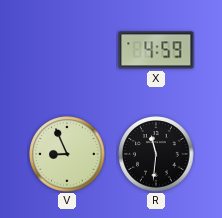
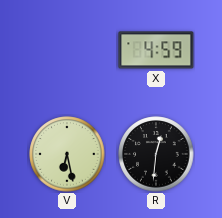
V: 8:56 -> 6:28 (67, 154)
R: 11:31 -> 12:31 (156, 154)
